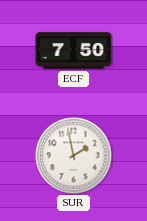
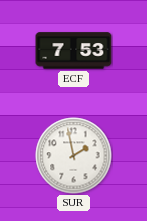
ECF: 7:50 -> 7:53 (74, 51)
